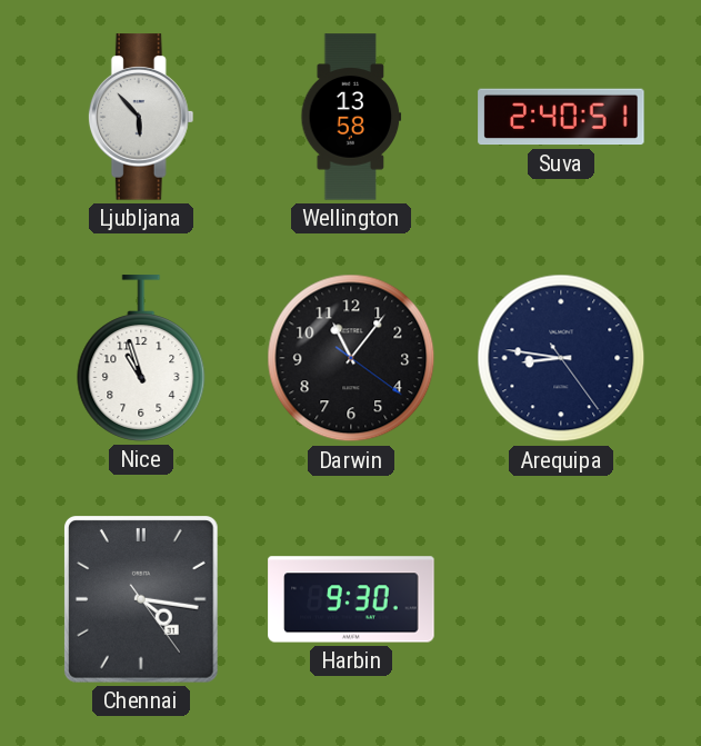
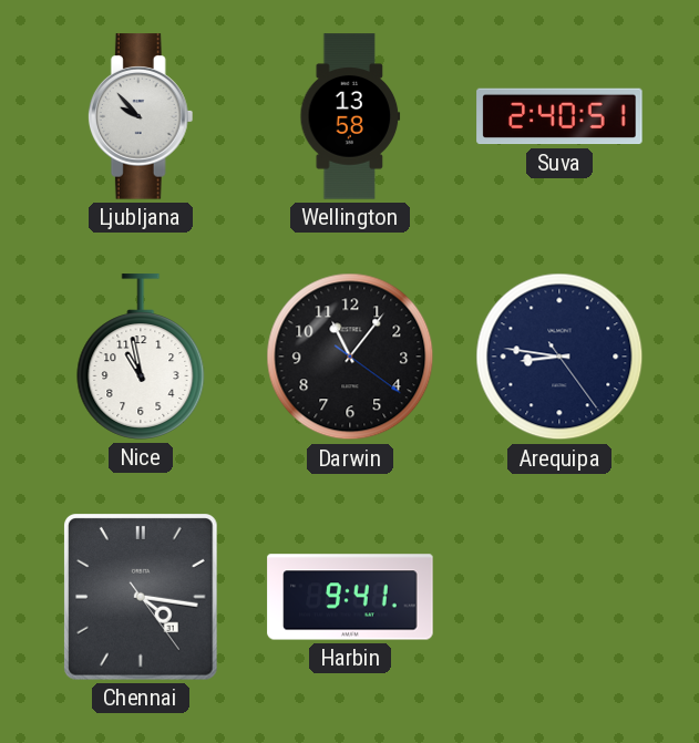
Ljubljana: 5:53 -> 9:53 (141, 116)
Nice: 10:57 -> 10:58 (141, 357)
Harbin: 9:30 -> 9:41 (350, 597)
